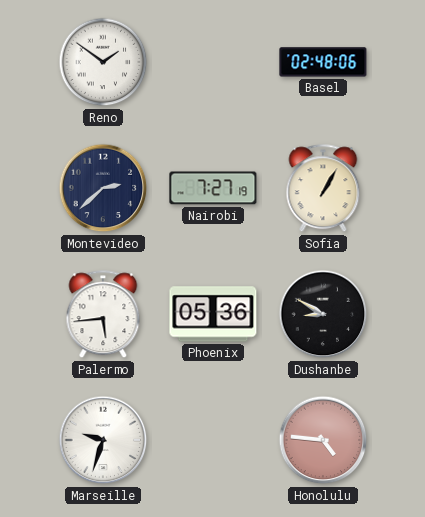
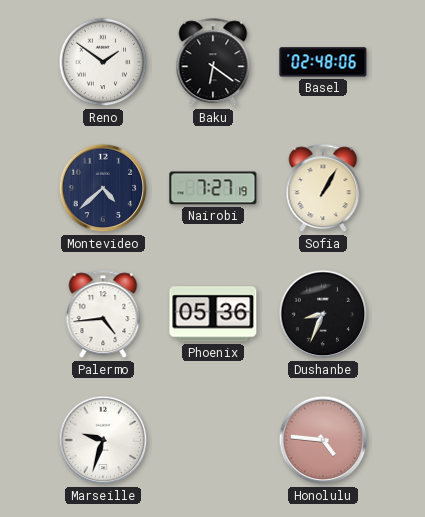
Baku: none -> 6:21 (213, 63)
Montevideo: 2:38 -> 4:38 (103, 188)
Palermo: 5:44 -> 4:44 (103, 315)
Dushanbe: 8:50 -> 8:34 (323, 314)
